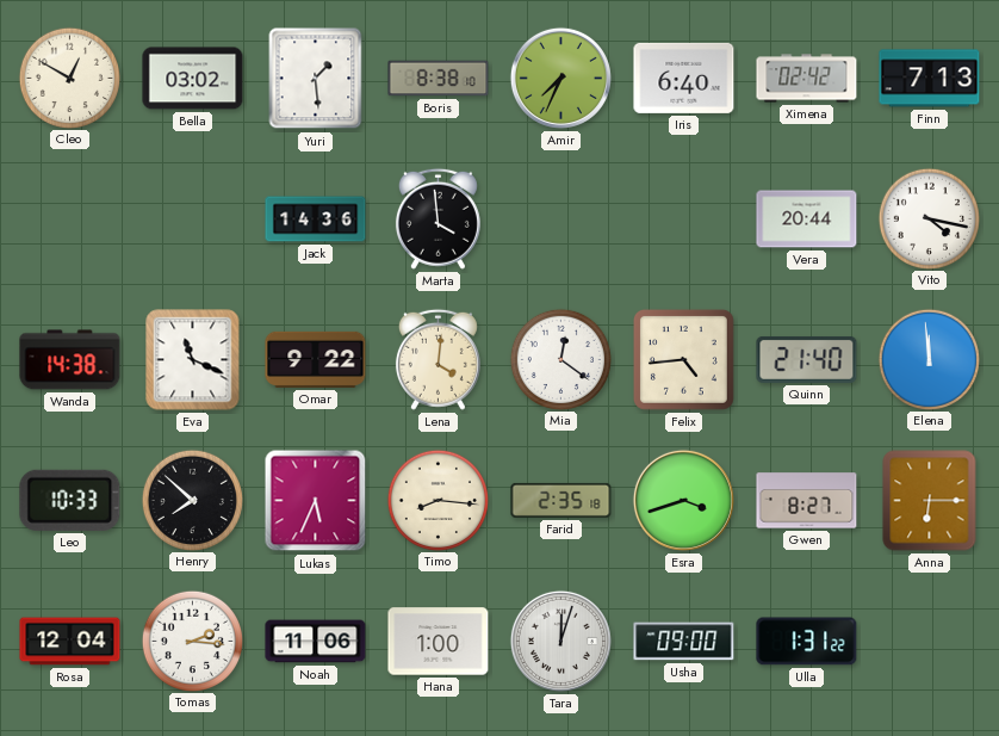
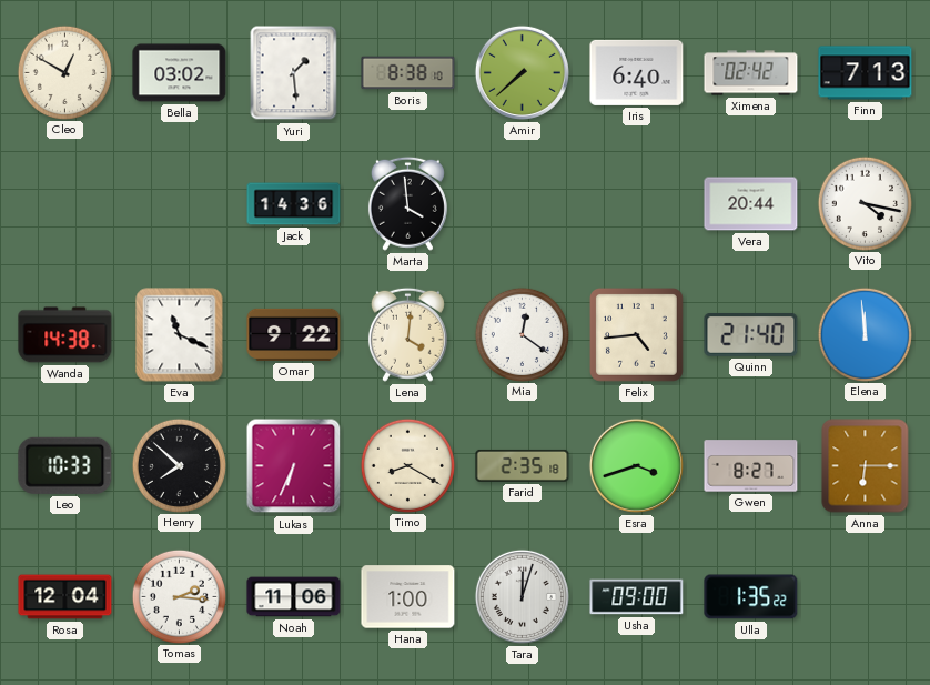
Amir: 7:34 -> 7:38 (522, 72)
Lukas: 5:34 -> 6:34 (294, 466)
Timo: 8:16 -> 8:20 (407, 465)
Ulla: 1:31 -> 1:35 (751, 597)
